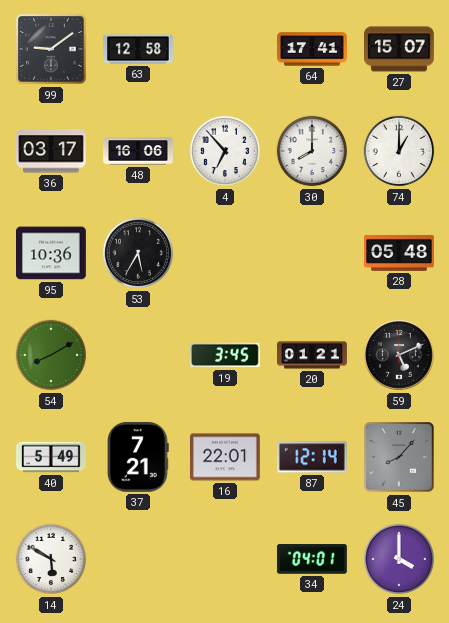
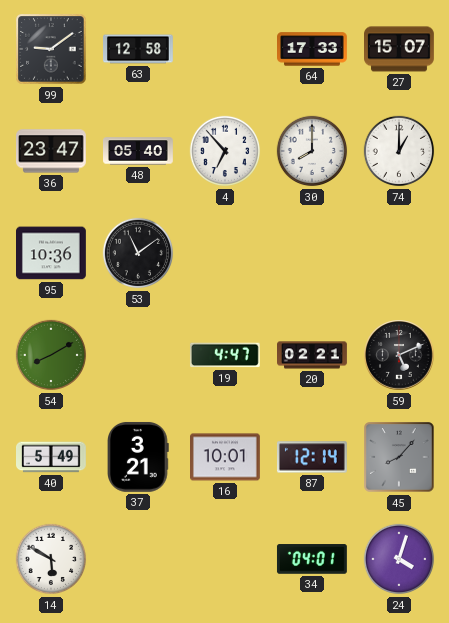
64: 17:41 -> 17:33 (313, 49)
36: 03:17 -> 23:47 (52, 151)
48: 16:06 -> 05:40 (139, 151)
53: 5:35 -> 11:09 (138, 253)
28: 05:48 -> none (400, 253)
19: 3:45 -> 4:47 (225, 355)
20: 01:21 -> 02:21 (313, 355)
37: 7:21 -> 3:21 (139, 457)
16: 22:01 -> 10:01 (226, 457)
24: 4:00 -> 4:03 (399, 559)
